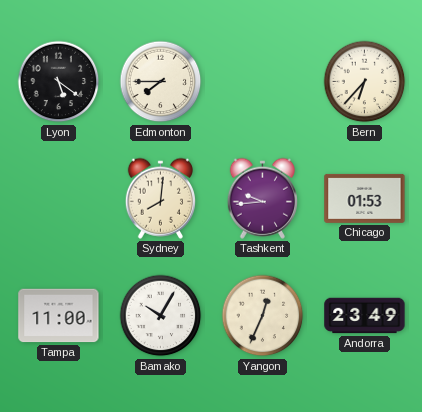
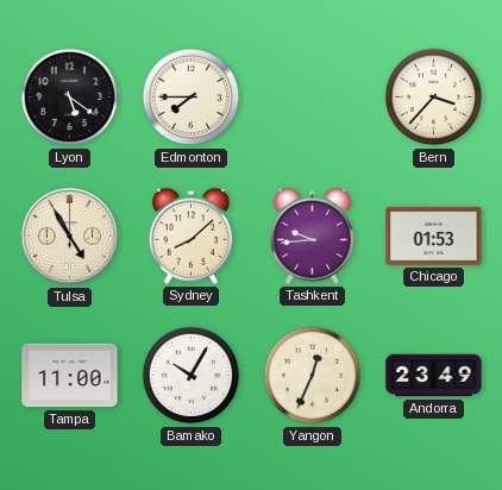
Bern: 6:37 -> 3:37 (434, 98)
Tulsa: none -> 4:55 (70, 237)
Sydney: 8:01 -> 8:08 (190, 235)
